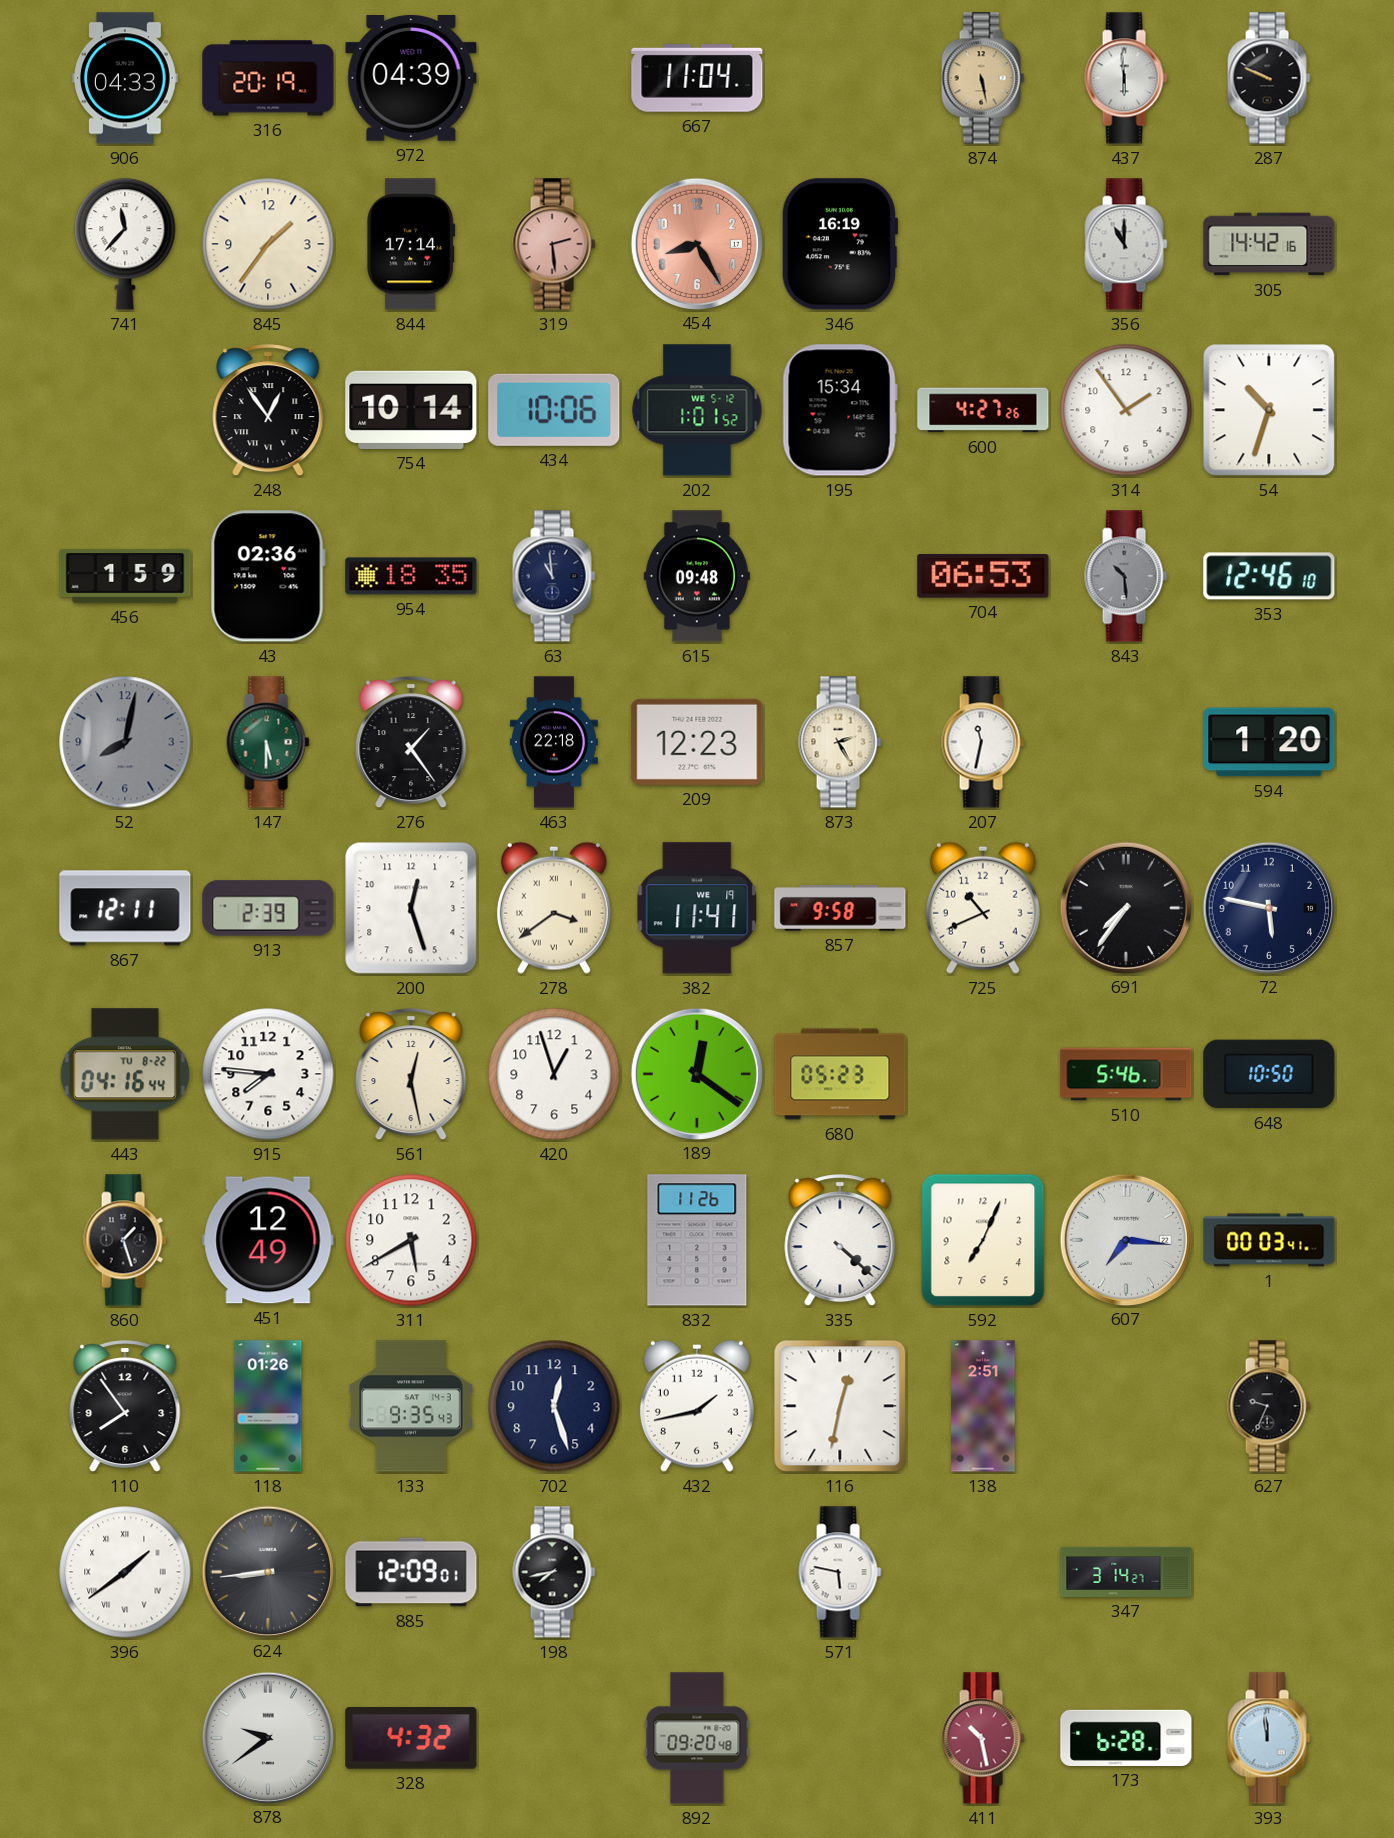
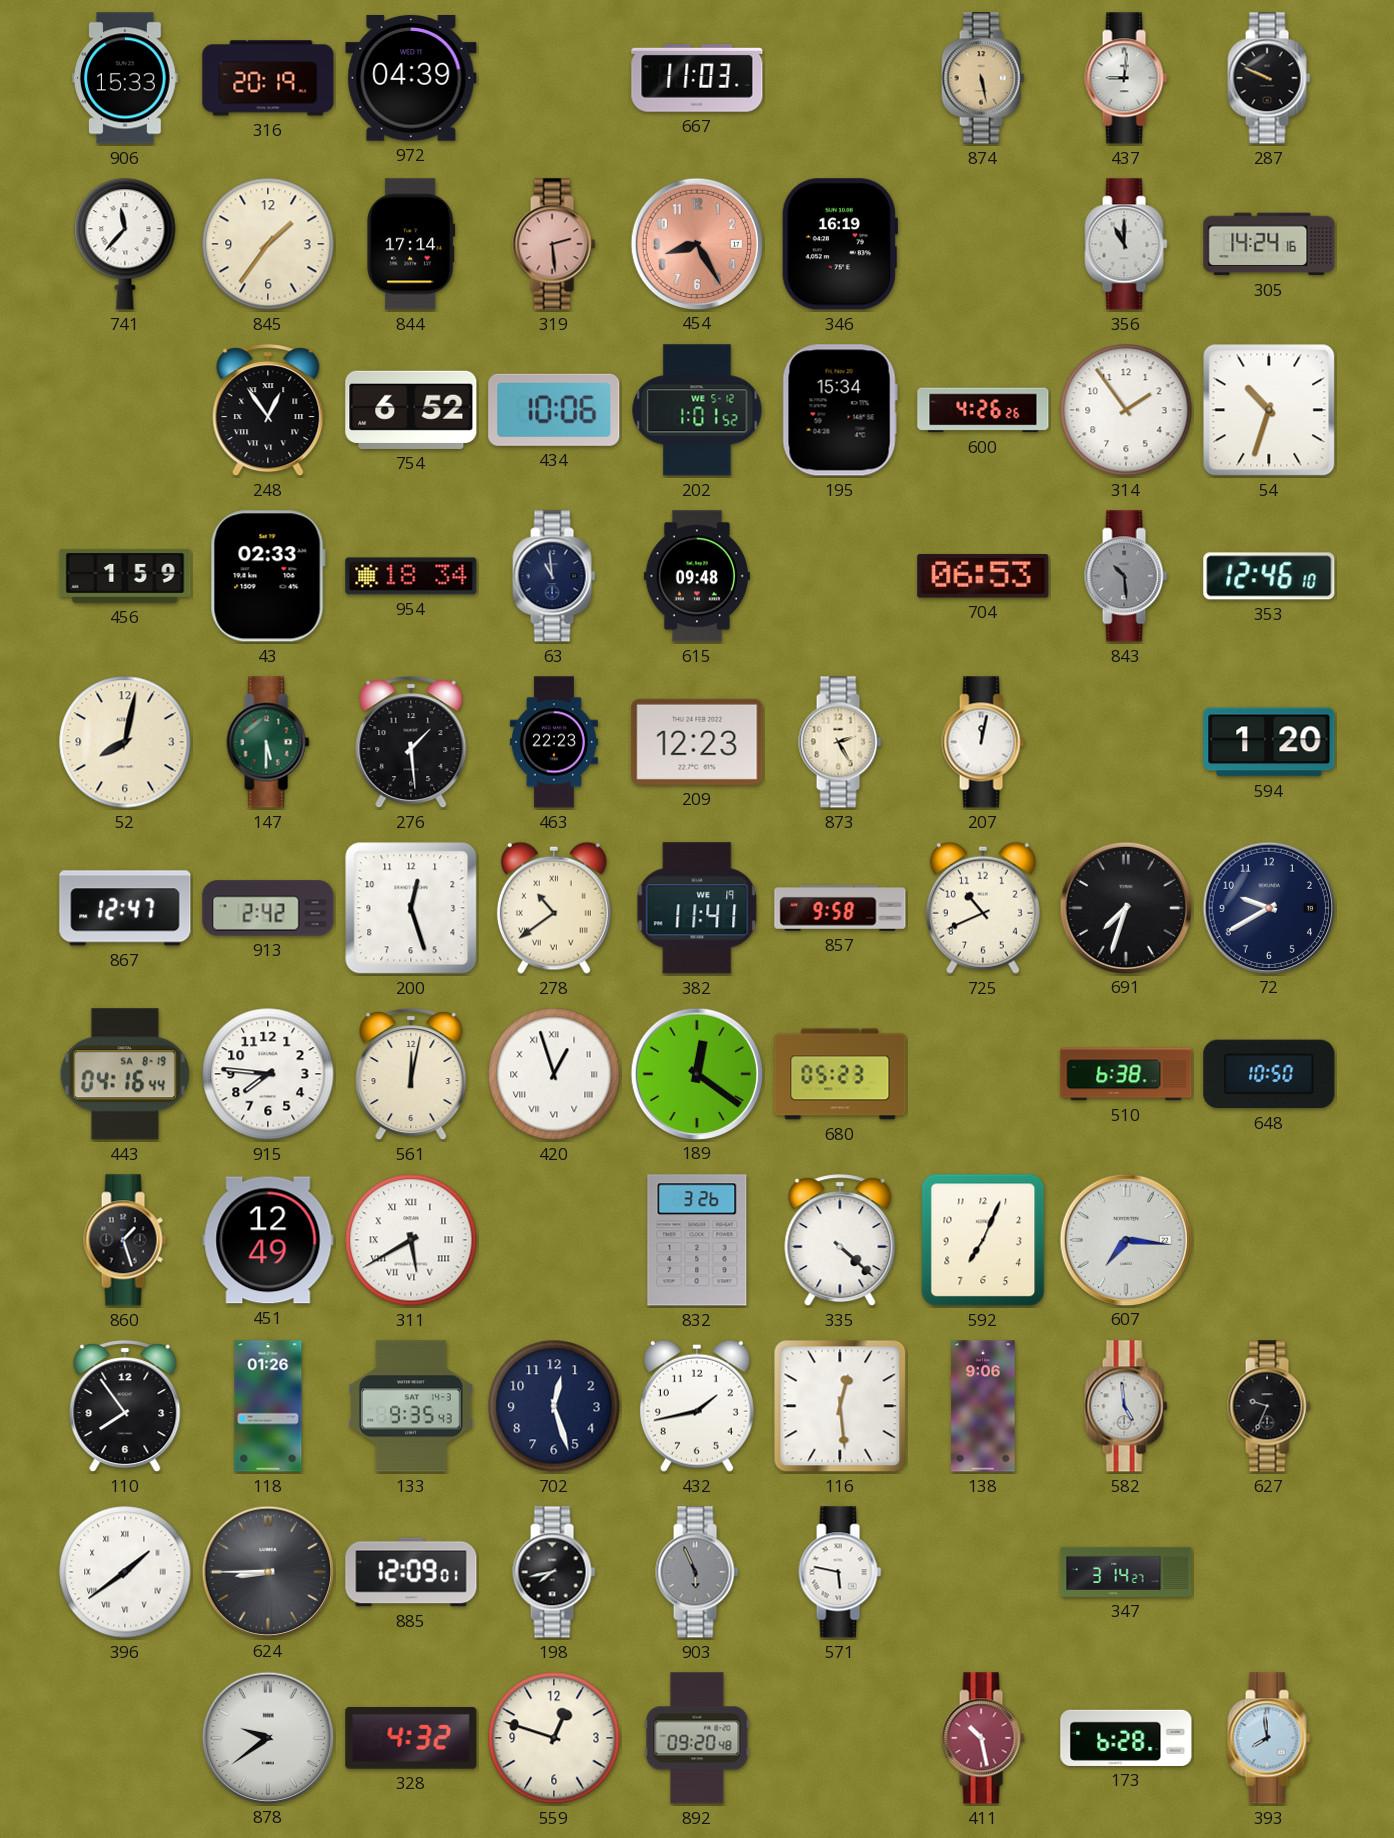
906: 04:33 -> 15:33 (126, 78)
667: 11:04 -> 11:03 (697, 79)
437: 5:59 -> 9:01 (1126, 78)
305: 14:42 -> 14:24 (1269, 244)
754: 10:14 -> 6:52 (411, 410)
600: 4:27 -> 4:26 (983, 410)
43: 02:36 -> 02:33 (268, 576)
954: 18:35 -> 18:34 (411, 576)
52 dial: grey -> cream (125, 742)
276: 1:24 -> 1:29 (411, 743)
463: 22:18 -> 22:23 (554, 742)
207: 11:32 -> 12:02 (983, 742)
867: 12:11 -> 12:47 (125, 908)
913: 2:39 -> 2:42 (268, 908)
278: 3:39 -> 10:39 (554, 908)
691: 7:36 -> 7:33 (1125, 907)
72: 5:47 -> 9:40 (1268, 907)
443 date: TU 8-22 -> SA 8-19 (125, 1074)
561: 12:28 -> 12:02 (411, 1075)
420 numerals: Arabic -> Roman (554, 1074)
510: 5:46 -> 6:38 (1126, 1074)
311 numerals: Arabic -> Roman (411, 1240)
832: 11:26 -> 3:26 (697, 1240)
1: 00:03 -> none (1269, 1240)
116: 12:32 -> 12:29 (840, 1406)
138: 2:51 -> 9:06 (983, 1406)
582: none -> 4:59 (1126, 1406)
624: 8:44 -> 8:45 (267, 1571)
903: none -> 5:56 (697, 1572)
559: none -> 12:48 (554, 1738)
393: 11:59 -> 7:59 (1269, 1738)
